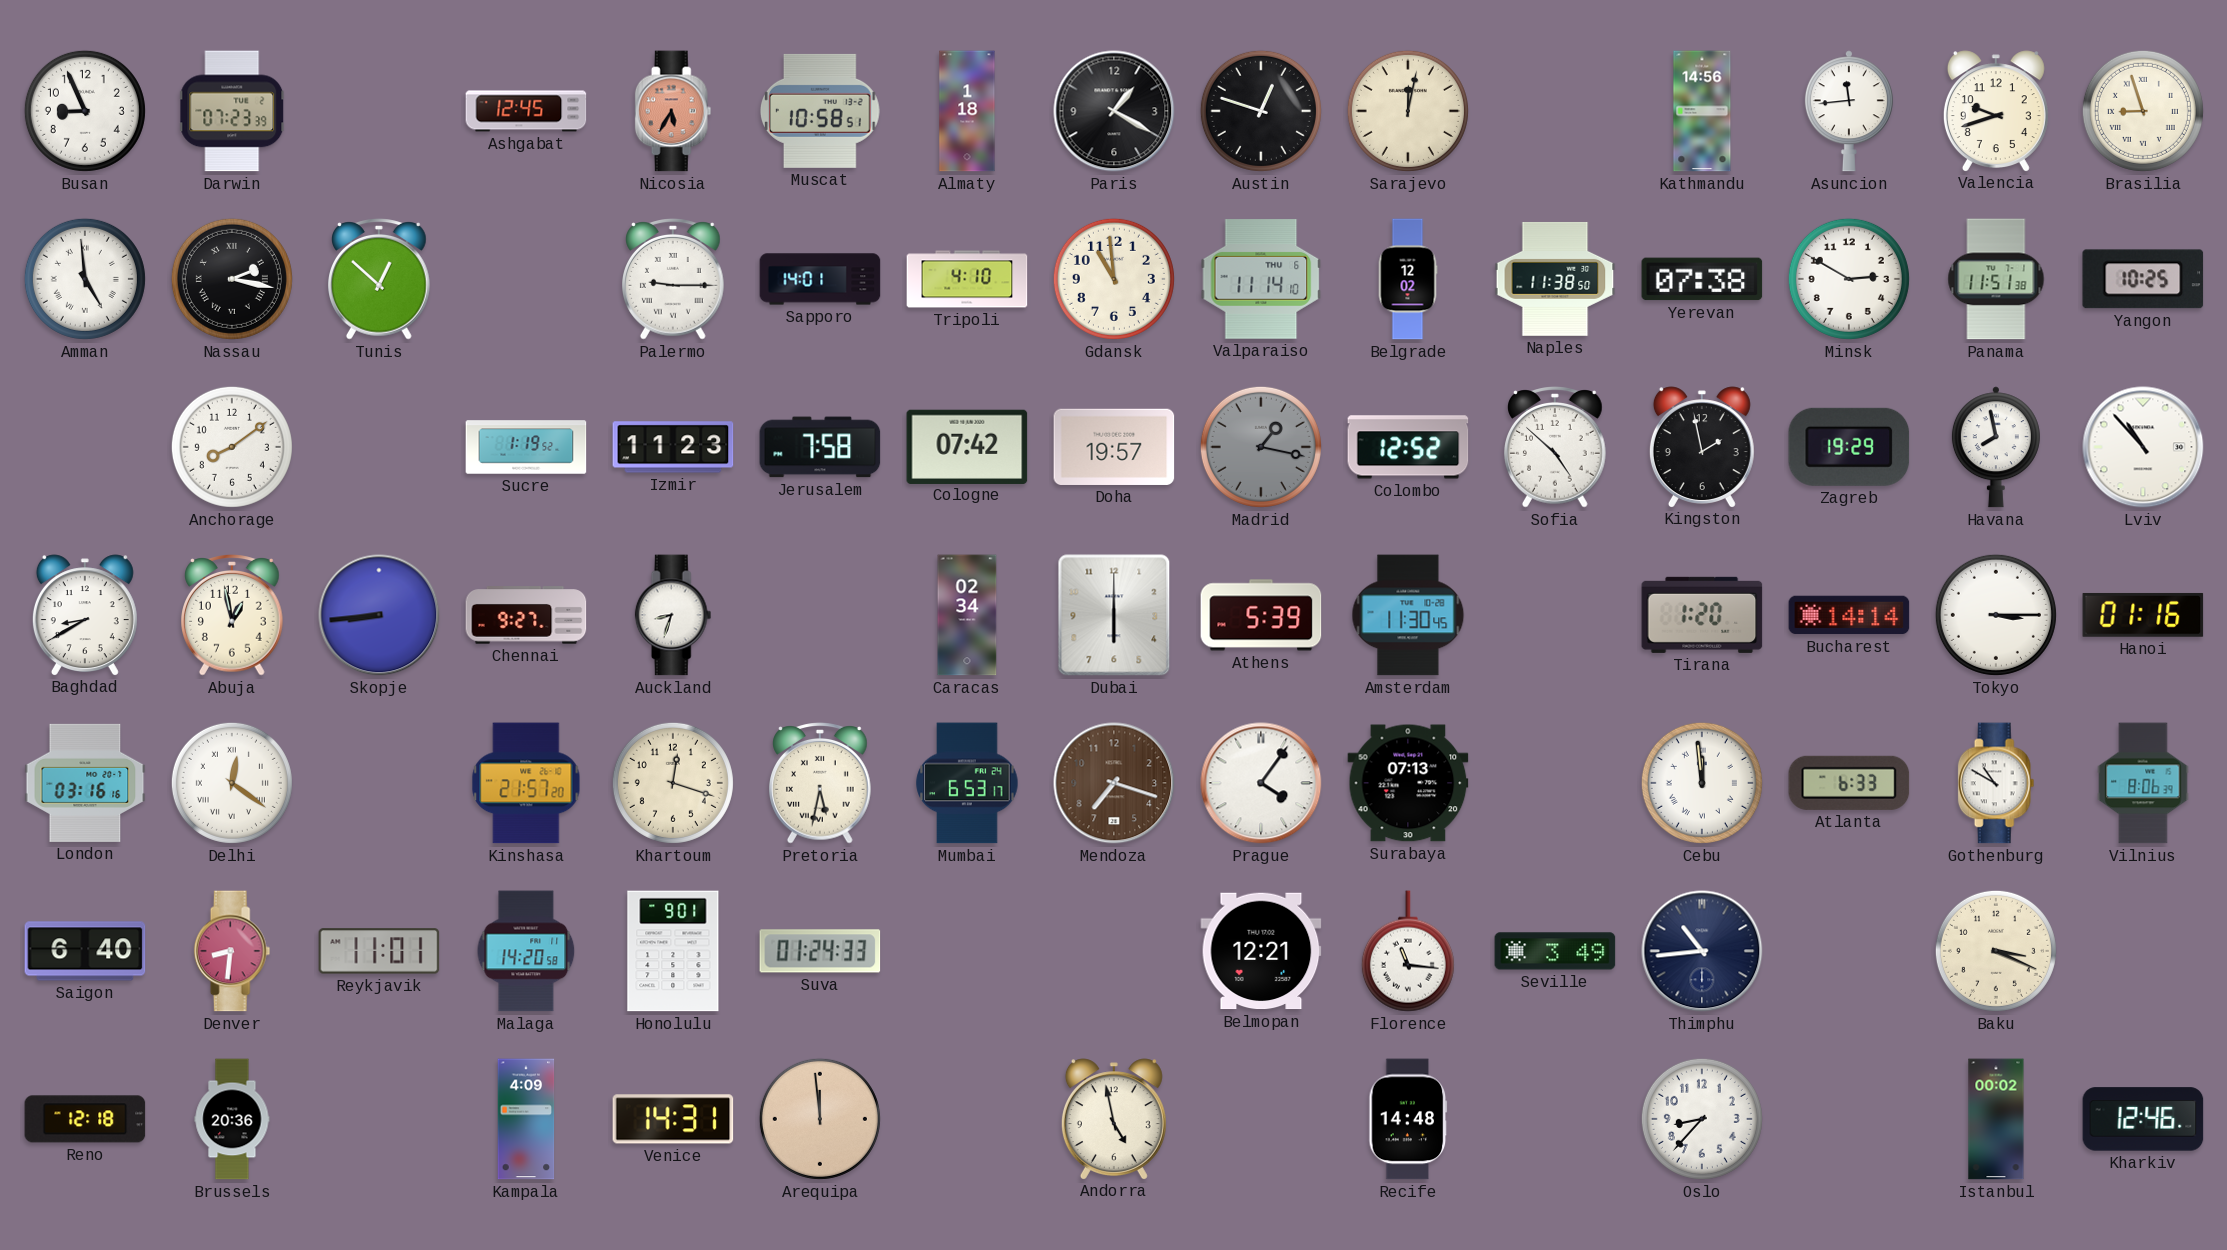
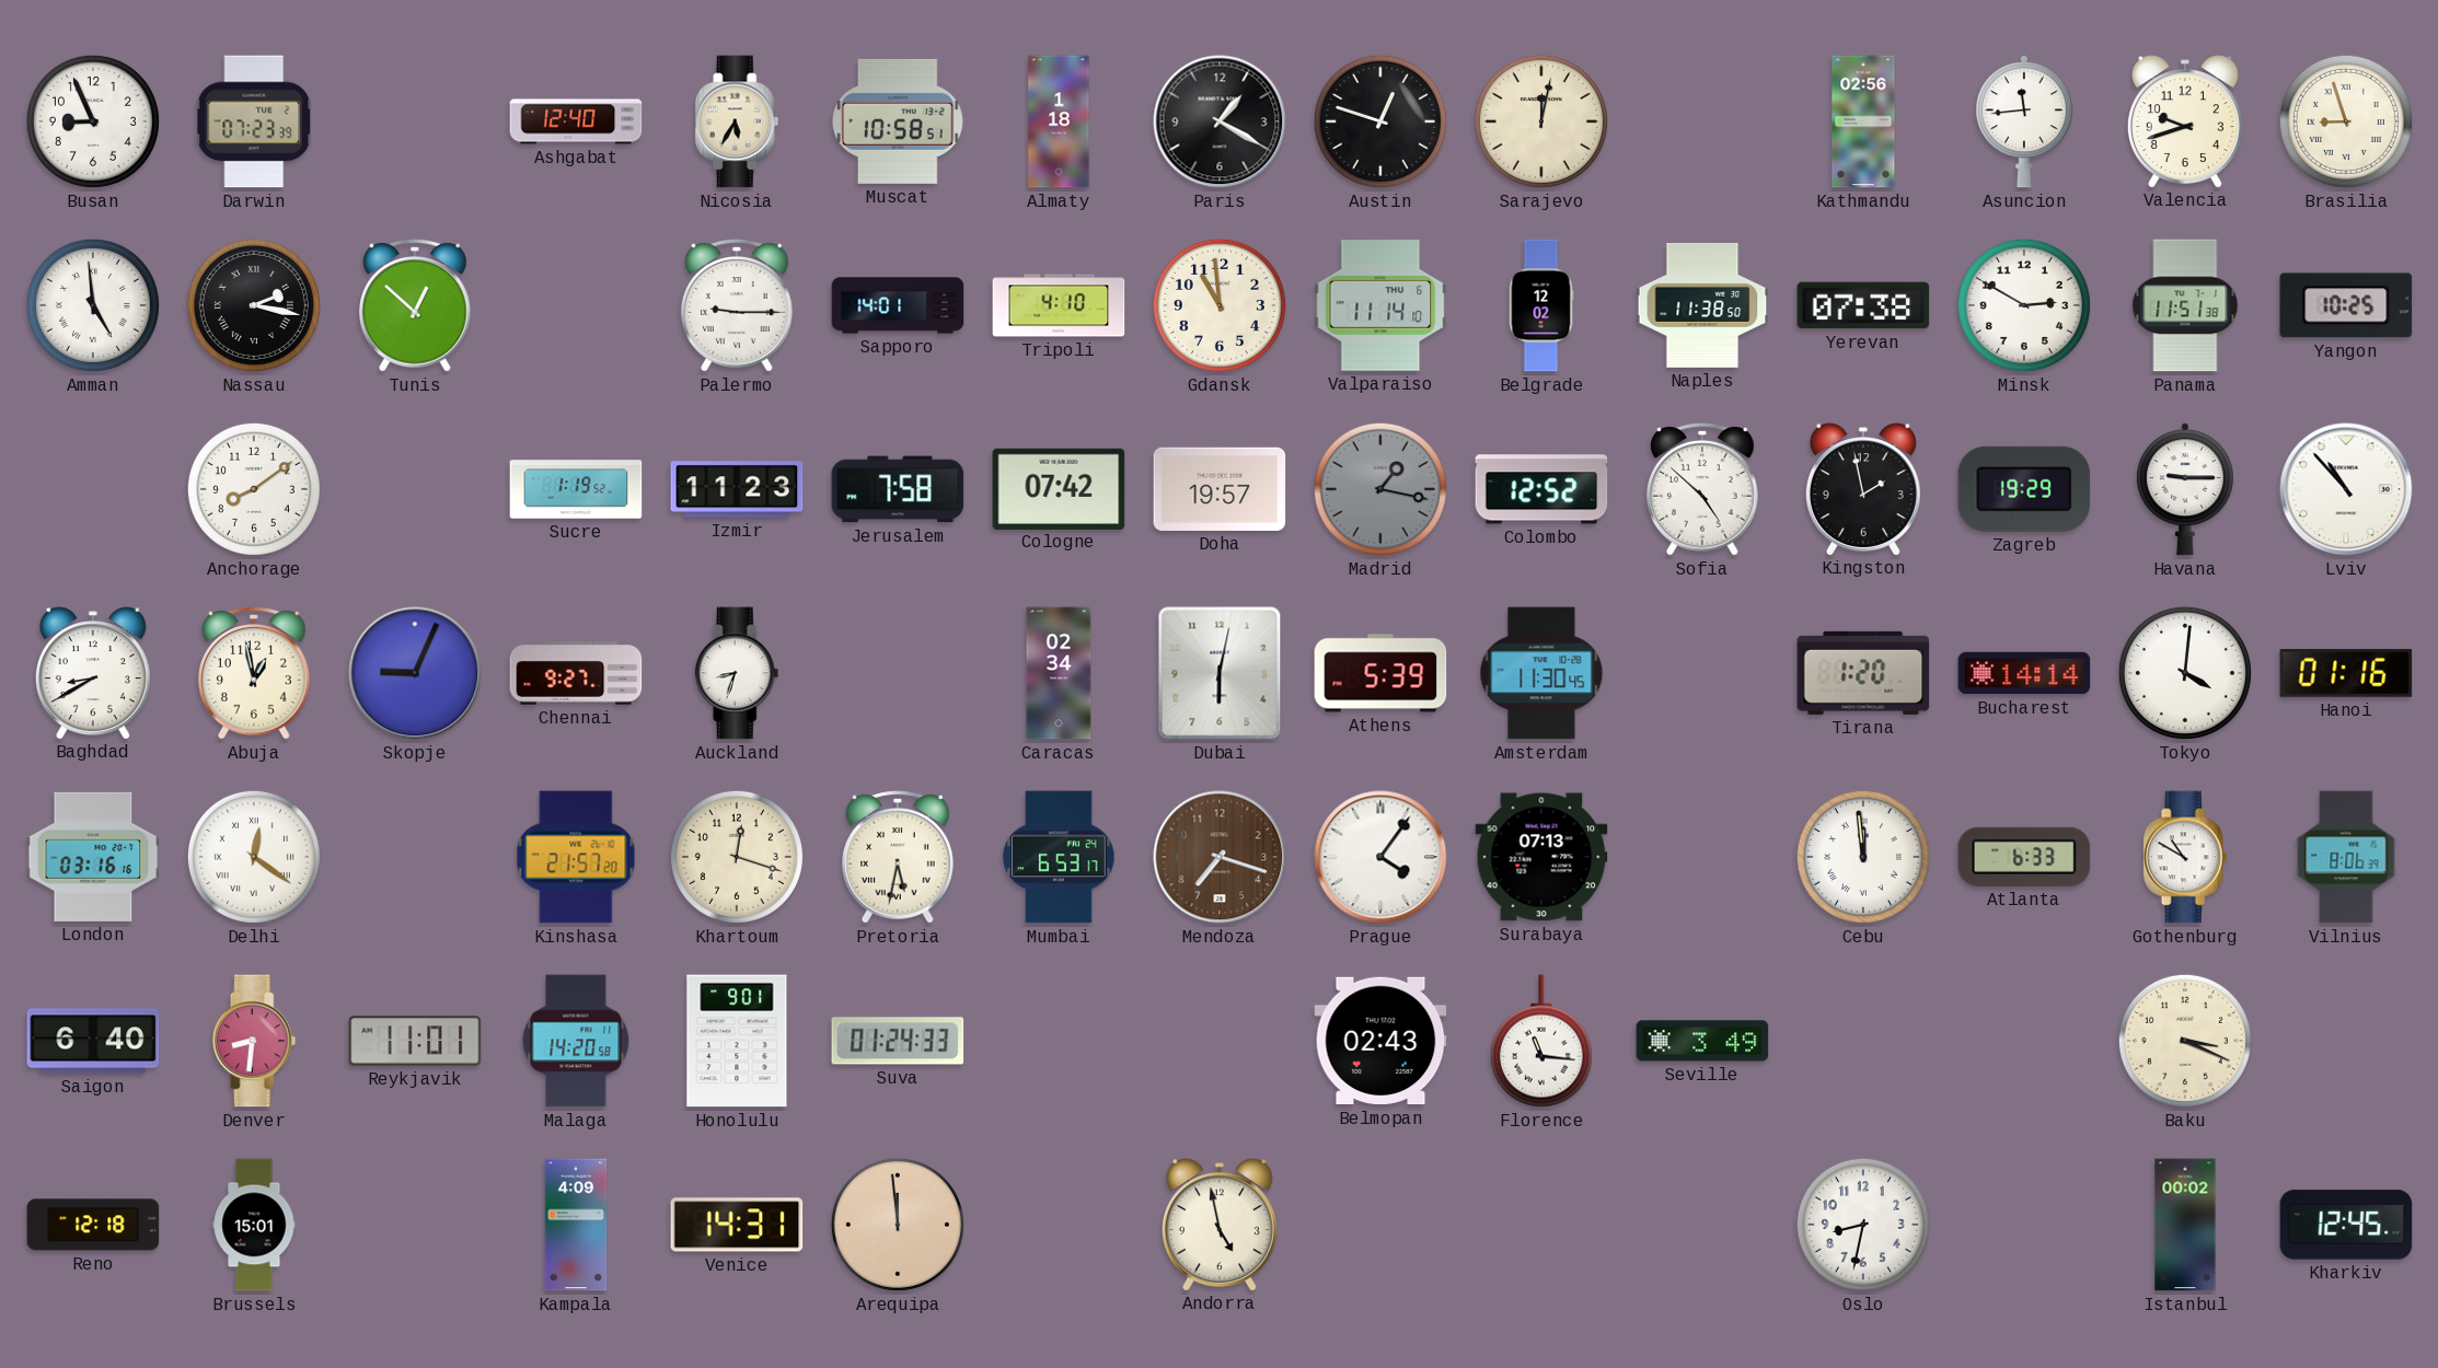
Ashgabat: 12:45 -> 12:40 (576, 121)
Nicosia dial: salmon -> cream (737, 121)
Kathmandu: 14:56 -> 02:56 (1863, 121)
Havana: 7:58 -> 9:15 (2185, 489)
Skopje: 8:44 -> 9:04 (415, 673)
Dubai: 6:00 -> 6:02 (1220, 673)
Tokyo: 3:15 -> 4:01 (2185, 673)
Belmopan: 12:21 -> 02:43 (1380, 1041)
Thimphu: 10:44 -> none (1702, 951)
Brussels: 20:36 -> 15:01 (254, 1225)
Recife: 14:48 -> none (1408, 1119)
Oslo: 8:37 -> 8:32 (1863, 1225)
Kharkiv: 12:46 -> 12:45 (2346, 1225)
